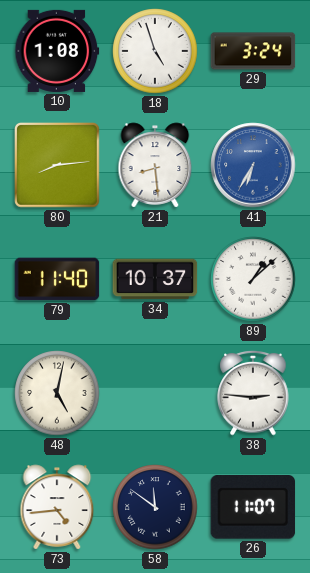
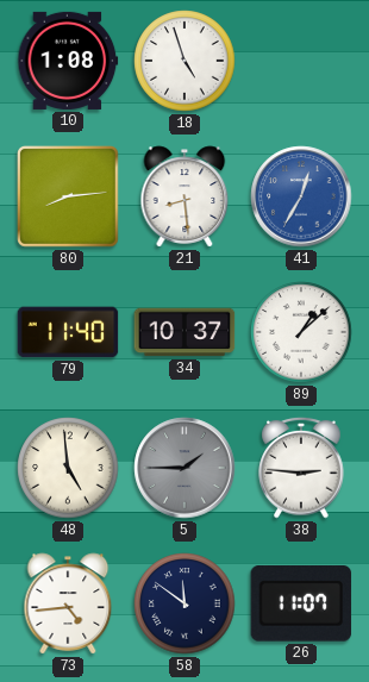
29: 3:24 -> none (253, 51)
41: 6:35 -> 12:35 (301, 196)
48: 5:02 -> 4:59 (68, 468)
5: none -> 1:45 (185, 468)
